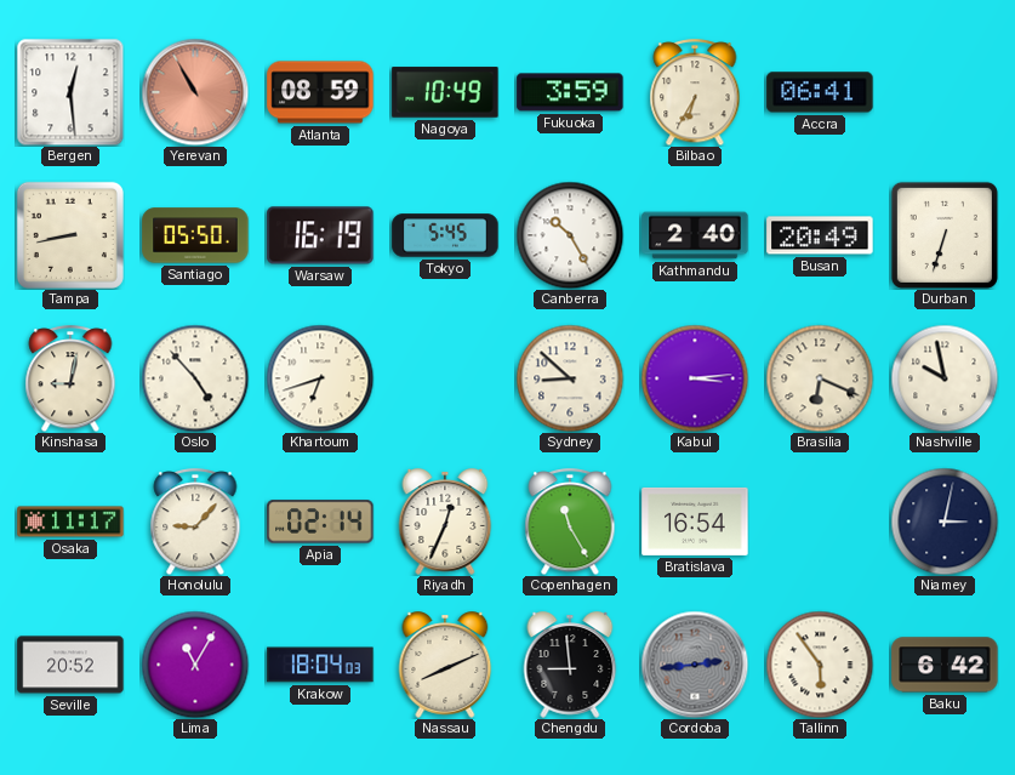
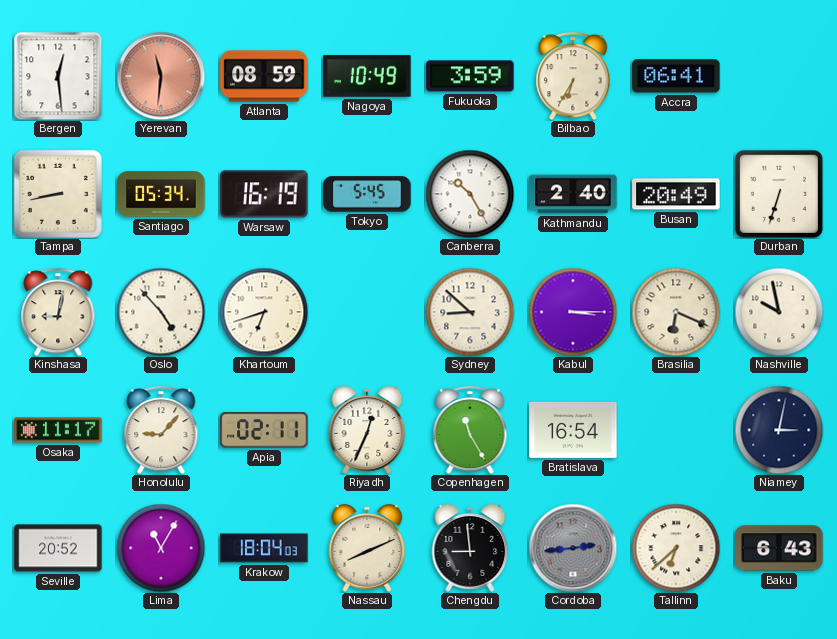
Yerevan: 10:55 -> 11:31 (161, 76)
Santiago: 05:50 -> 05:34 (161, 194)
Kabul: 3:14 -> 3:15 (573, 312)
Apia: 02:14 -> 02:11 (264, 430)
Tallinn: 5:54 -> 6:38 (676, 548)
Baku: 6:42 -> 6:43 (779, 548)
